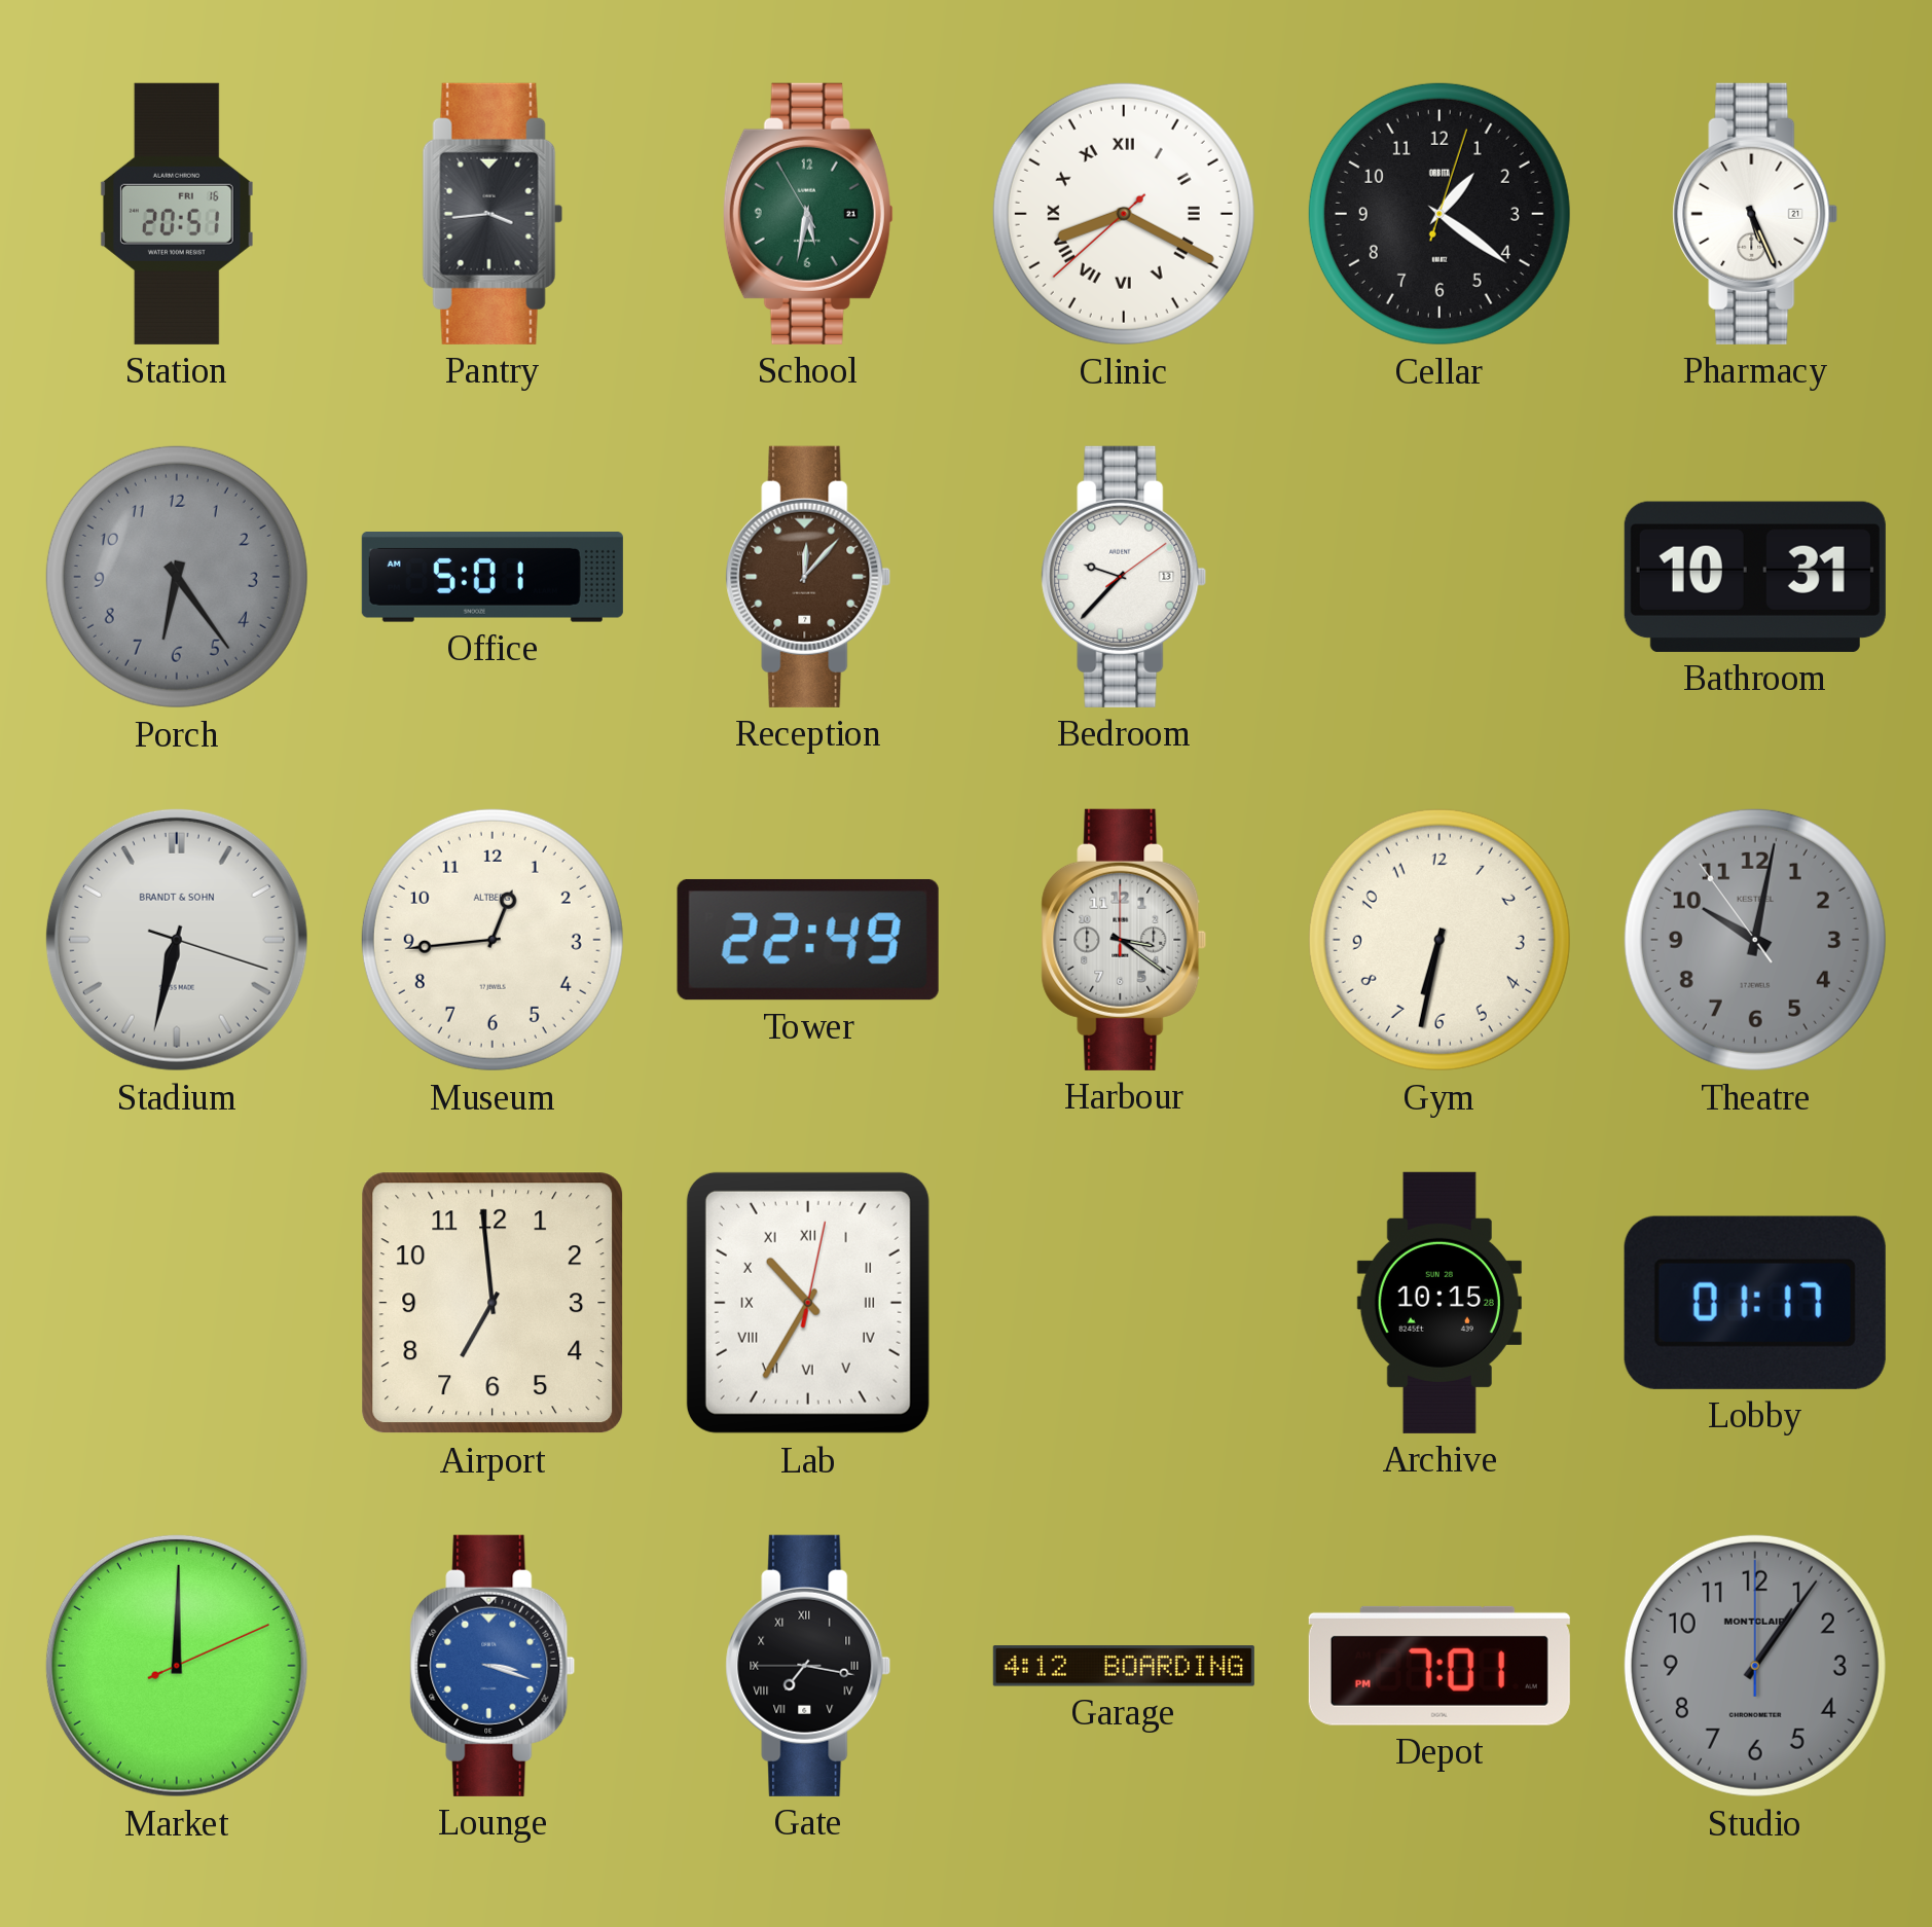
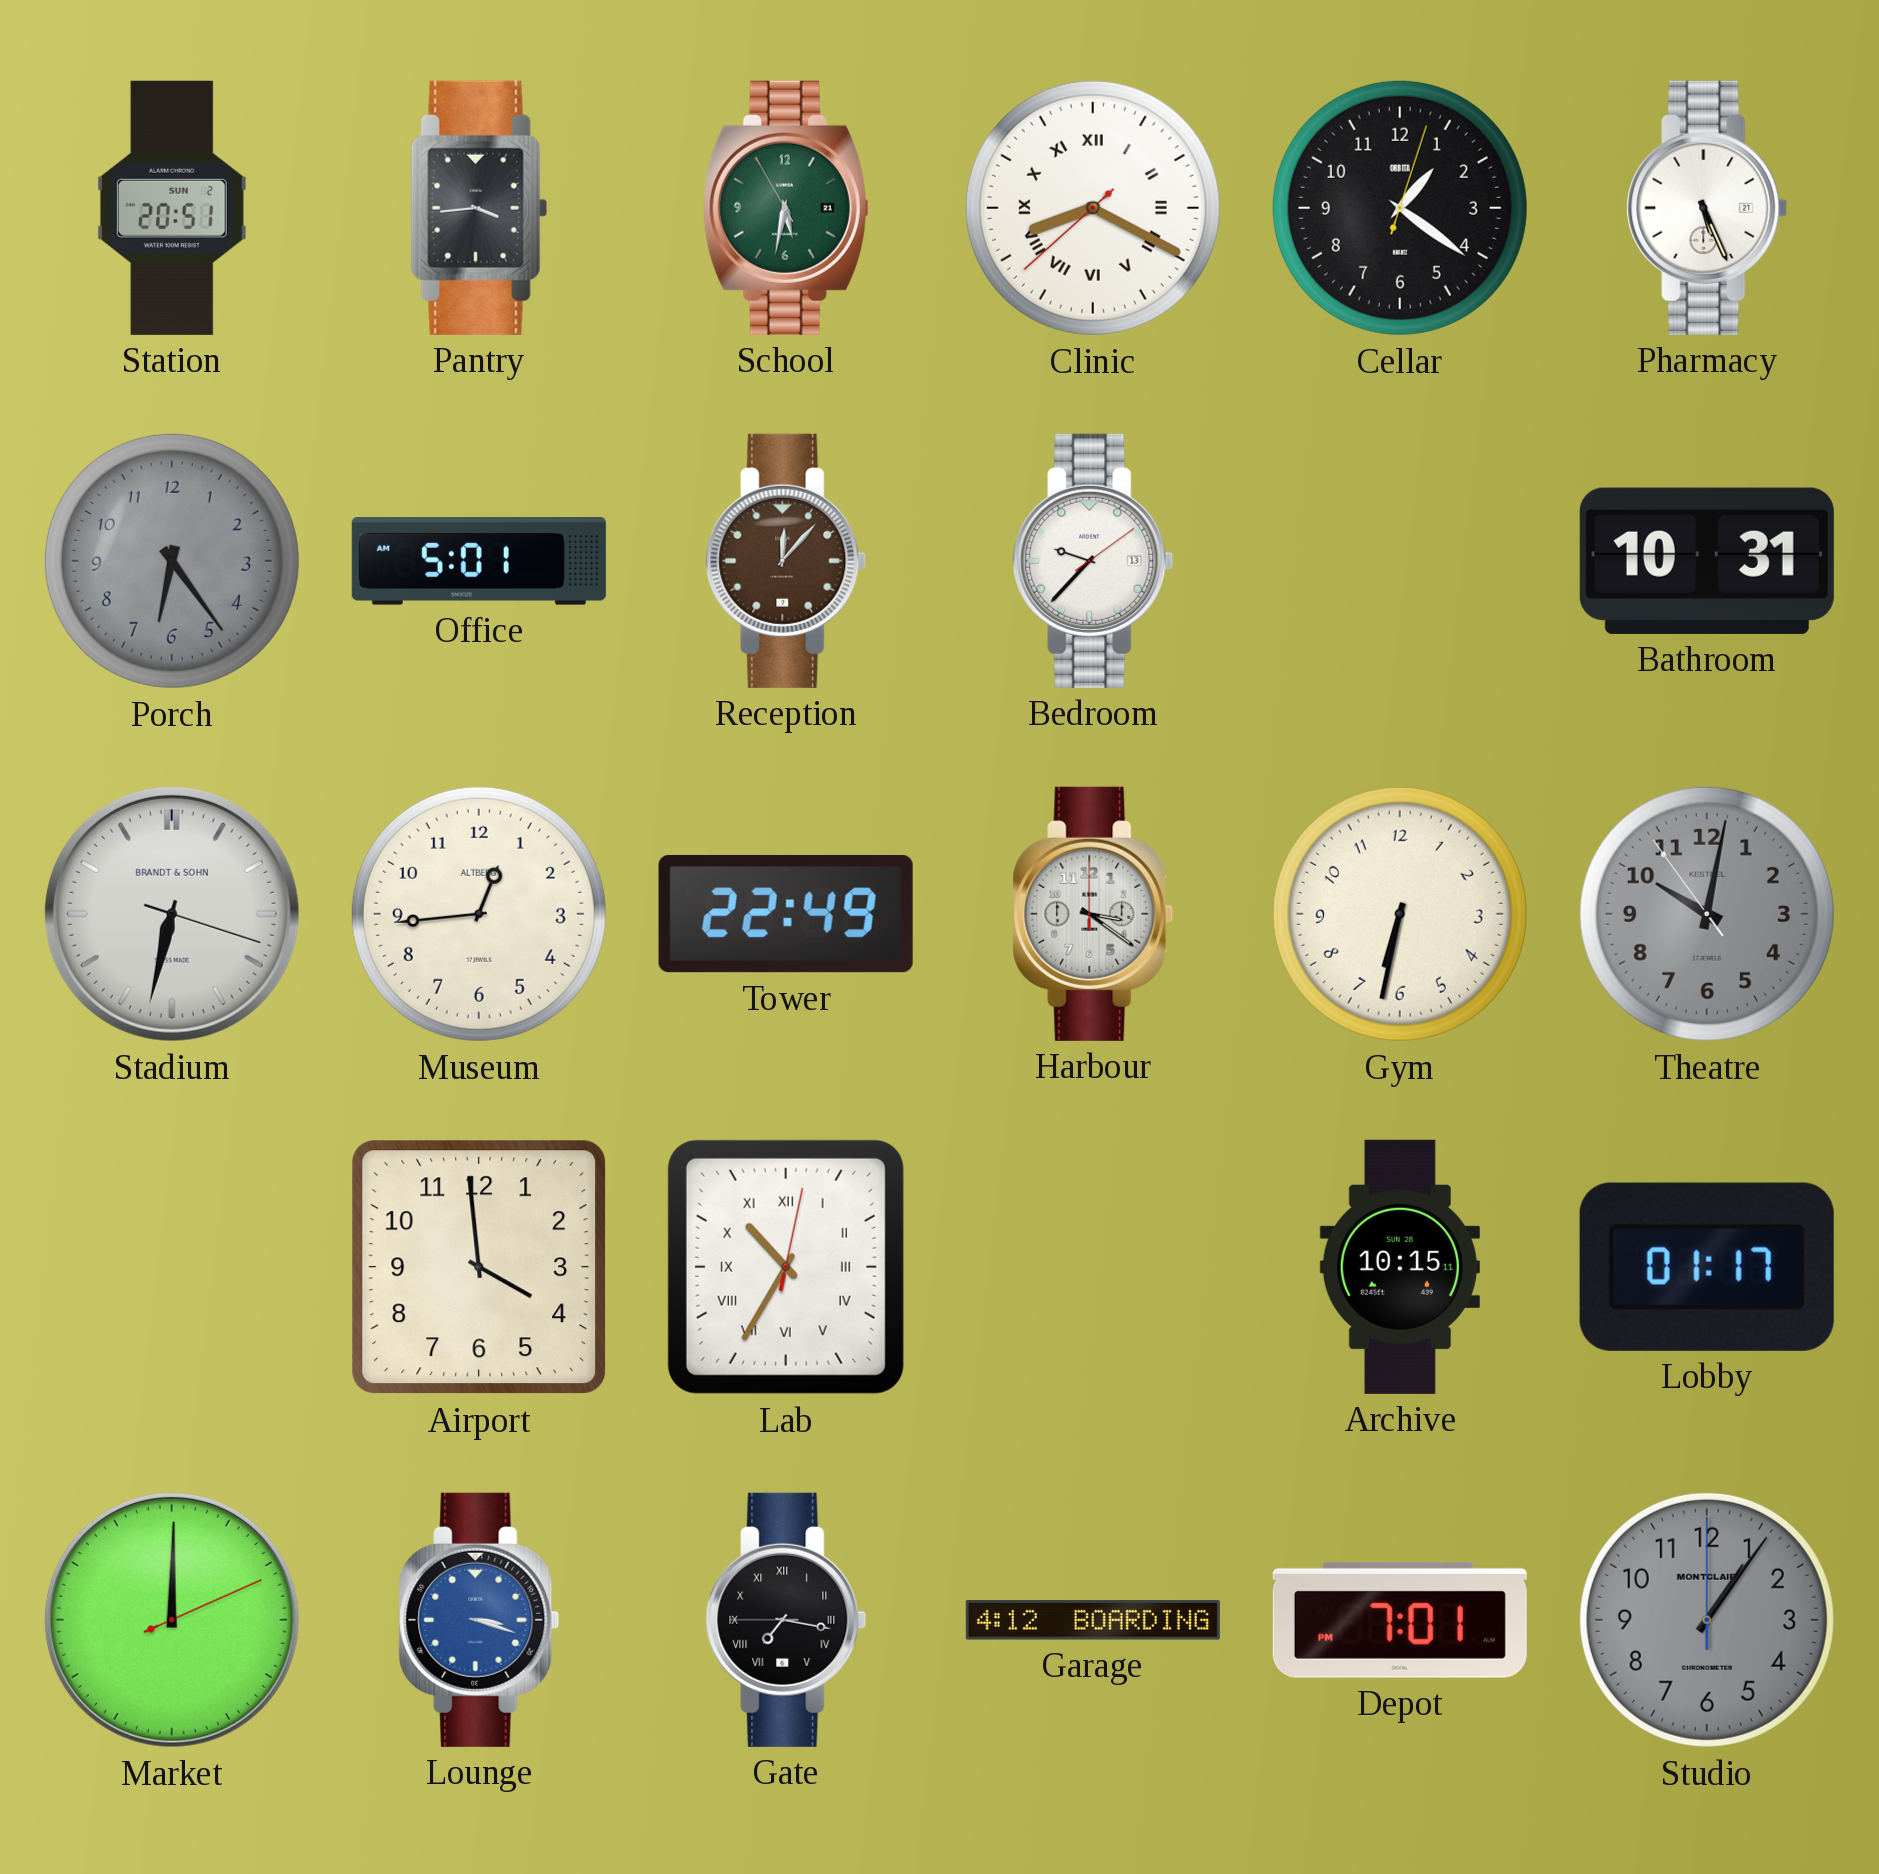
Station date: FRI 16 -> SUN 2 (172, 208)
Airport: 6:59 -> 3:59 (479, 1267)
Archive: 10:15:28 -> 10:15:11 (1400, 1267)
